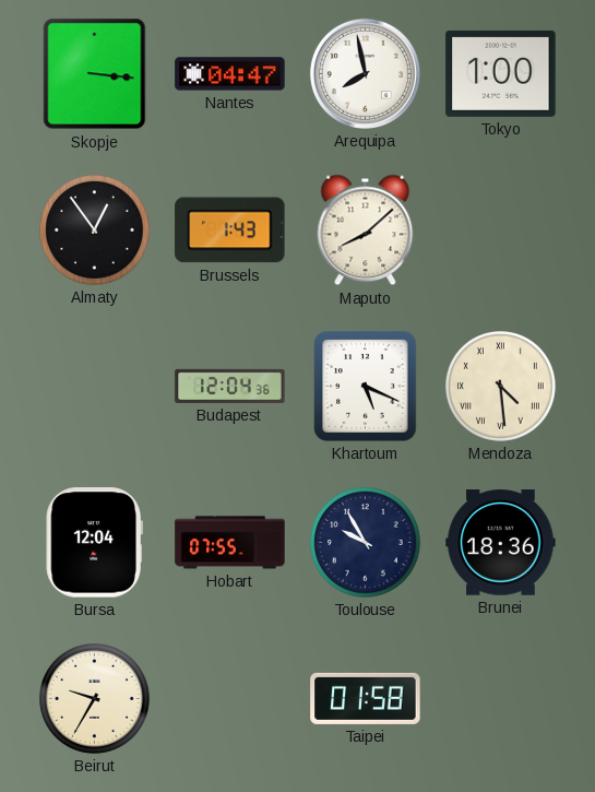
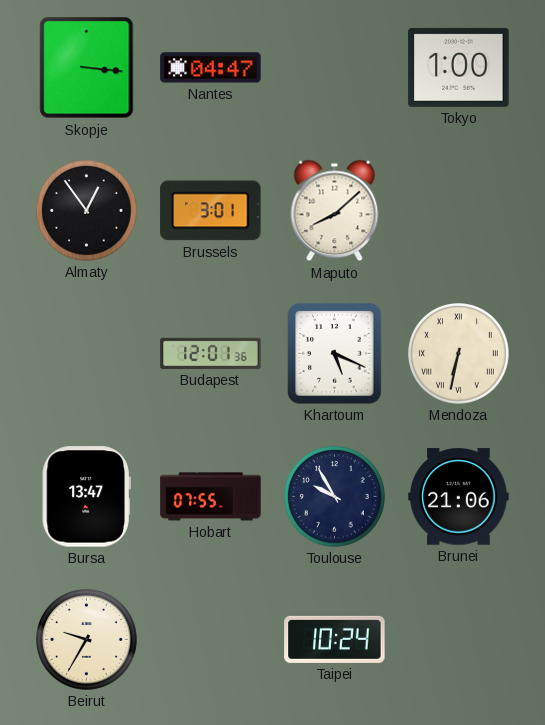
Arequipa: 7:58 -> none (365, 73)
Brussels: 1:43 -> 3:01 (211, 211)
Budapest: 12:04 -> 12:01 (211, 353)
Mendoza: 4:29 -> 6:32 (459, 354)
Bursa: 12:04 -> 13:47 (86, 497)
Brunei: 18:36 -> 21:06 (459, 497)
Taipei: 01:58 -> 10:24 (335, 639)
